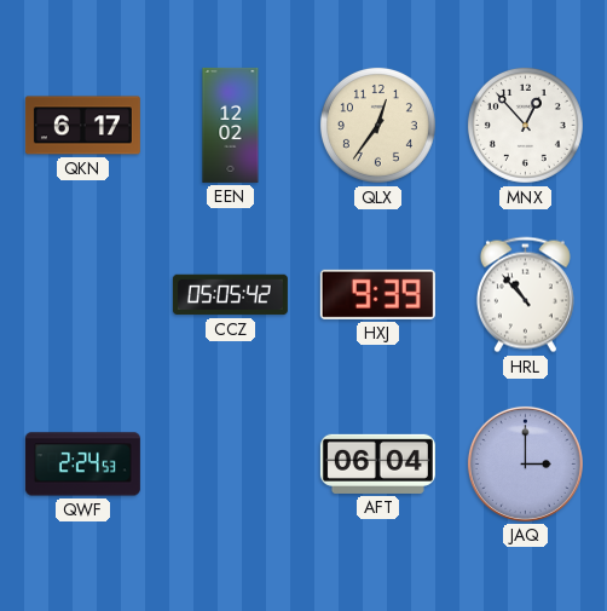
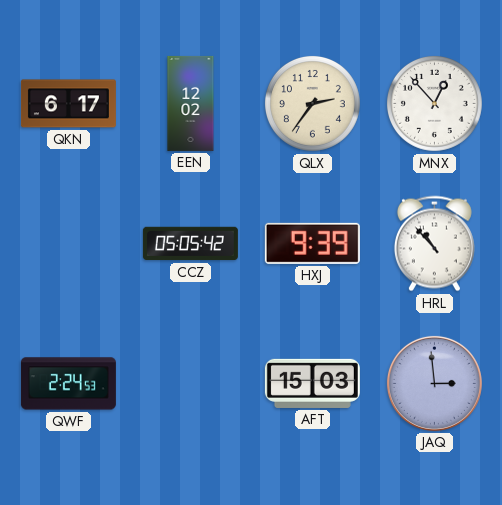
QLX: 12:36 -> 2:36 (312, 103)
AFT: 06:04 -> 15:03 (312, 383)
JAQ: 3:00 -> 2:59 (434, 383)
